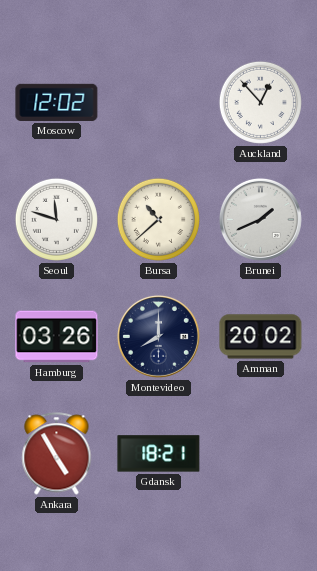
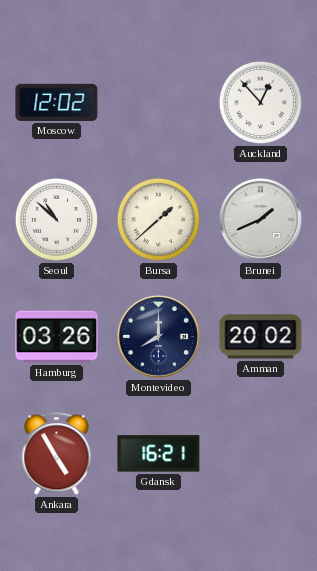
Seoul: 11:48 -> 10:52 (56, 219)
Bursa: 10:38 -> 1:38 (158, 219)
Gdansk: 18:21 -> 16:21 (159, 454)
